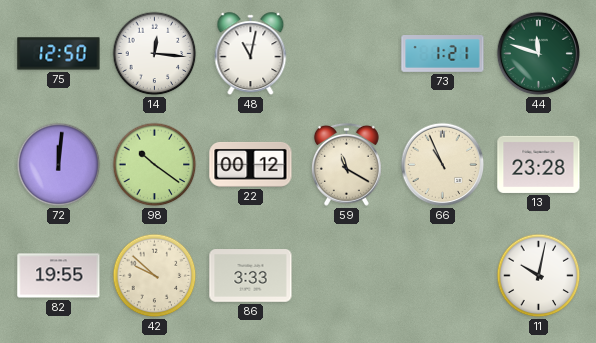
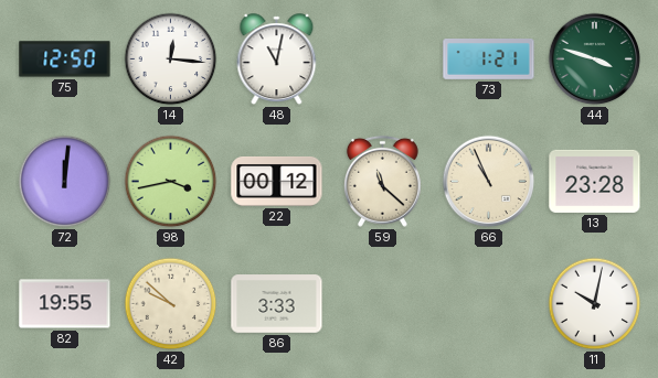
44: 11:48 -> 3:48 (595, 60)
98: 10:21 -> 3:43 (171, 182)
59: 11:20 -> 11:22 (382, 181)
